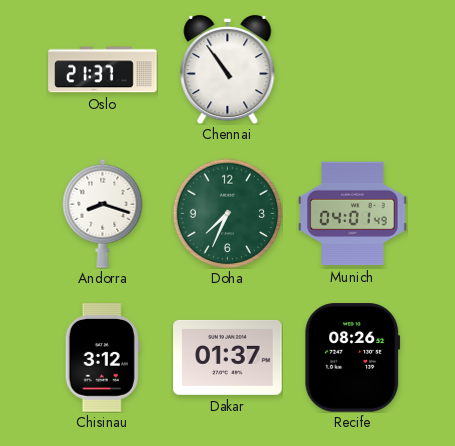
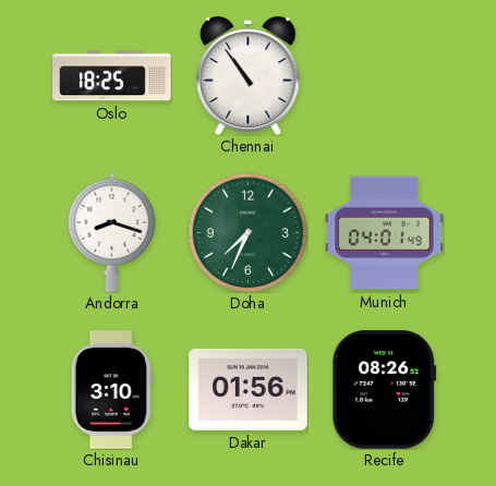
Oslo: 21:37 -> 18:25 (112, 76)
Chisinau: 3:12 -> 3:10 (111, 390)
Dakar: 01:37 -> 01:56 (249, 389)
